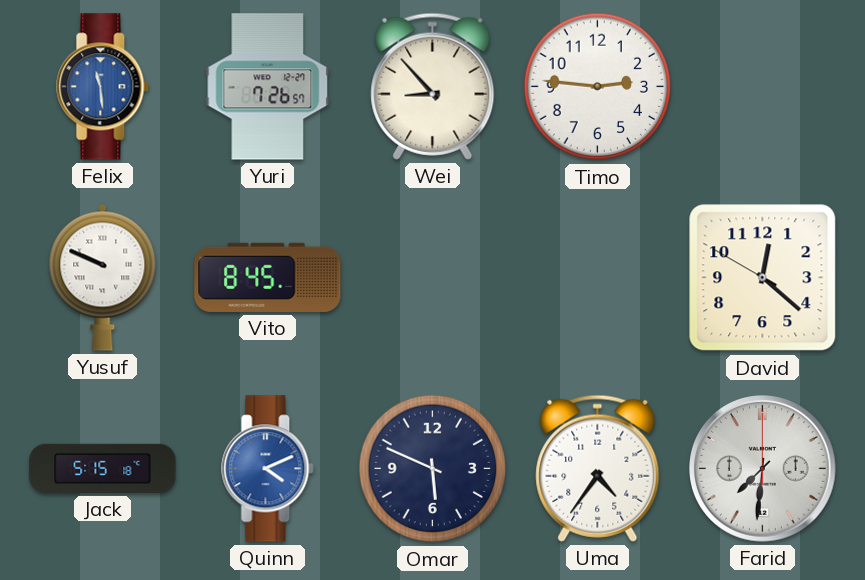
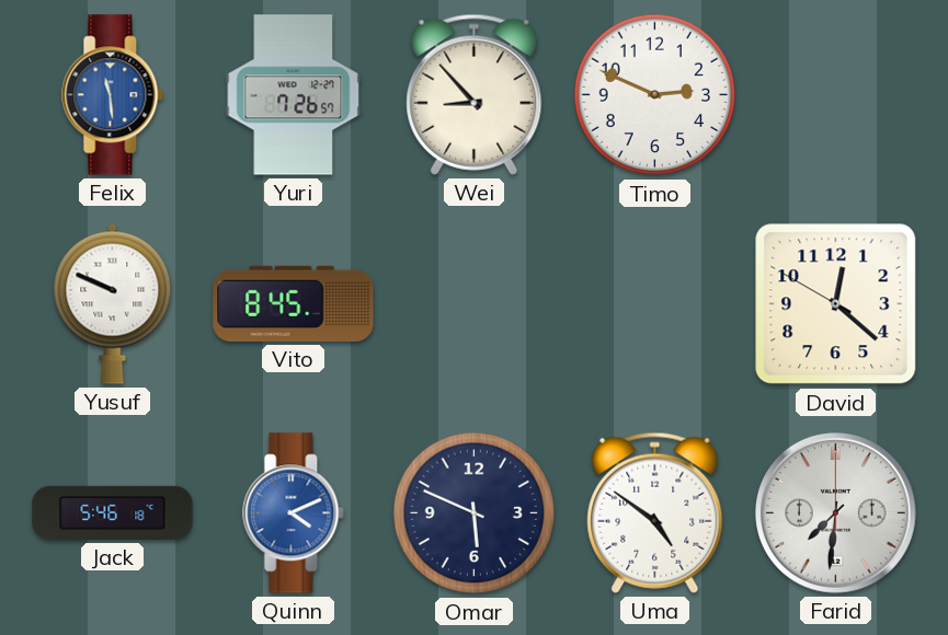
Timo: 2:46 -> 2:49 (655, 95)
Jack: 5:15 -> 5:46 (113, 512)
Uma: 4:36 -> 4:51 (655, 512)
